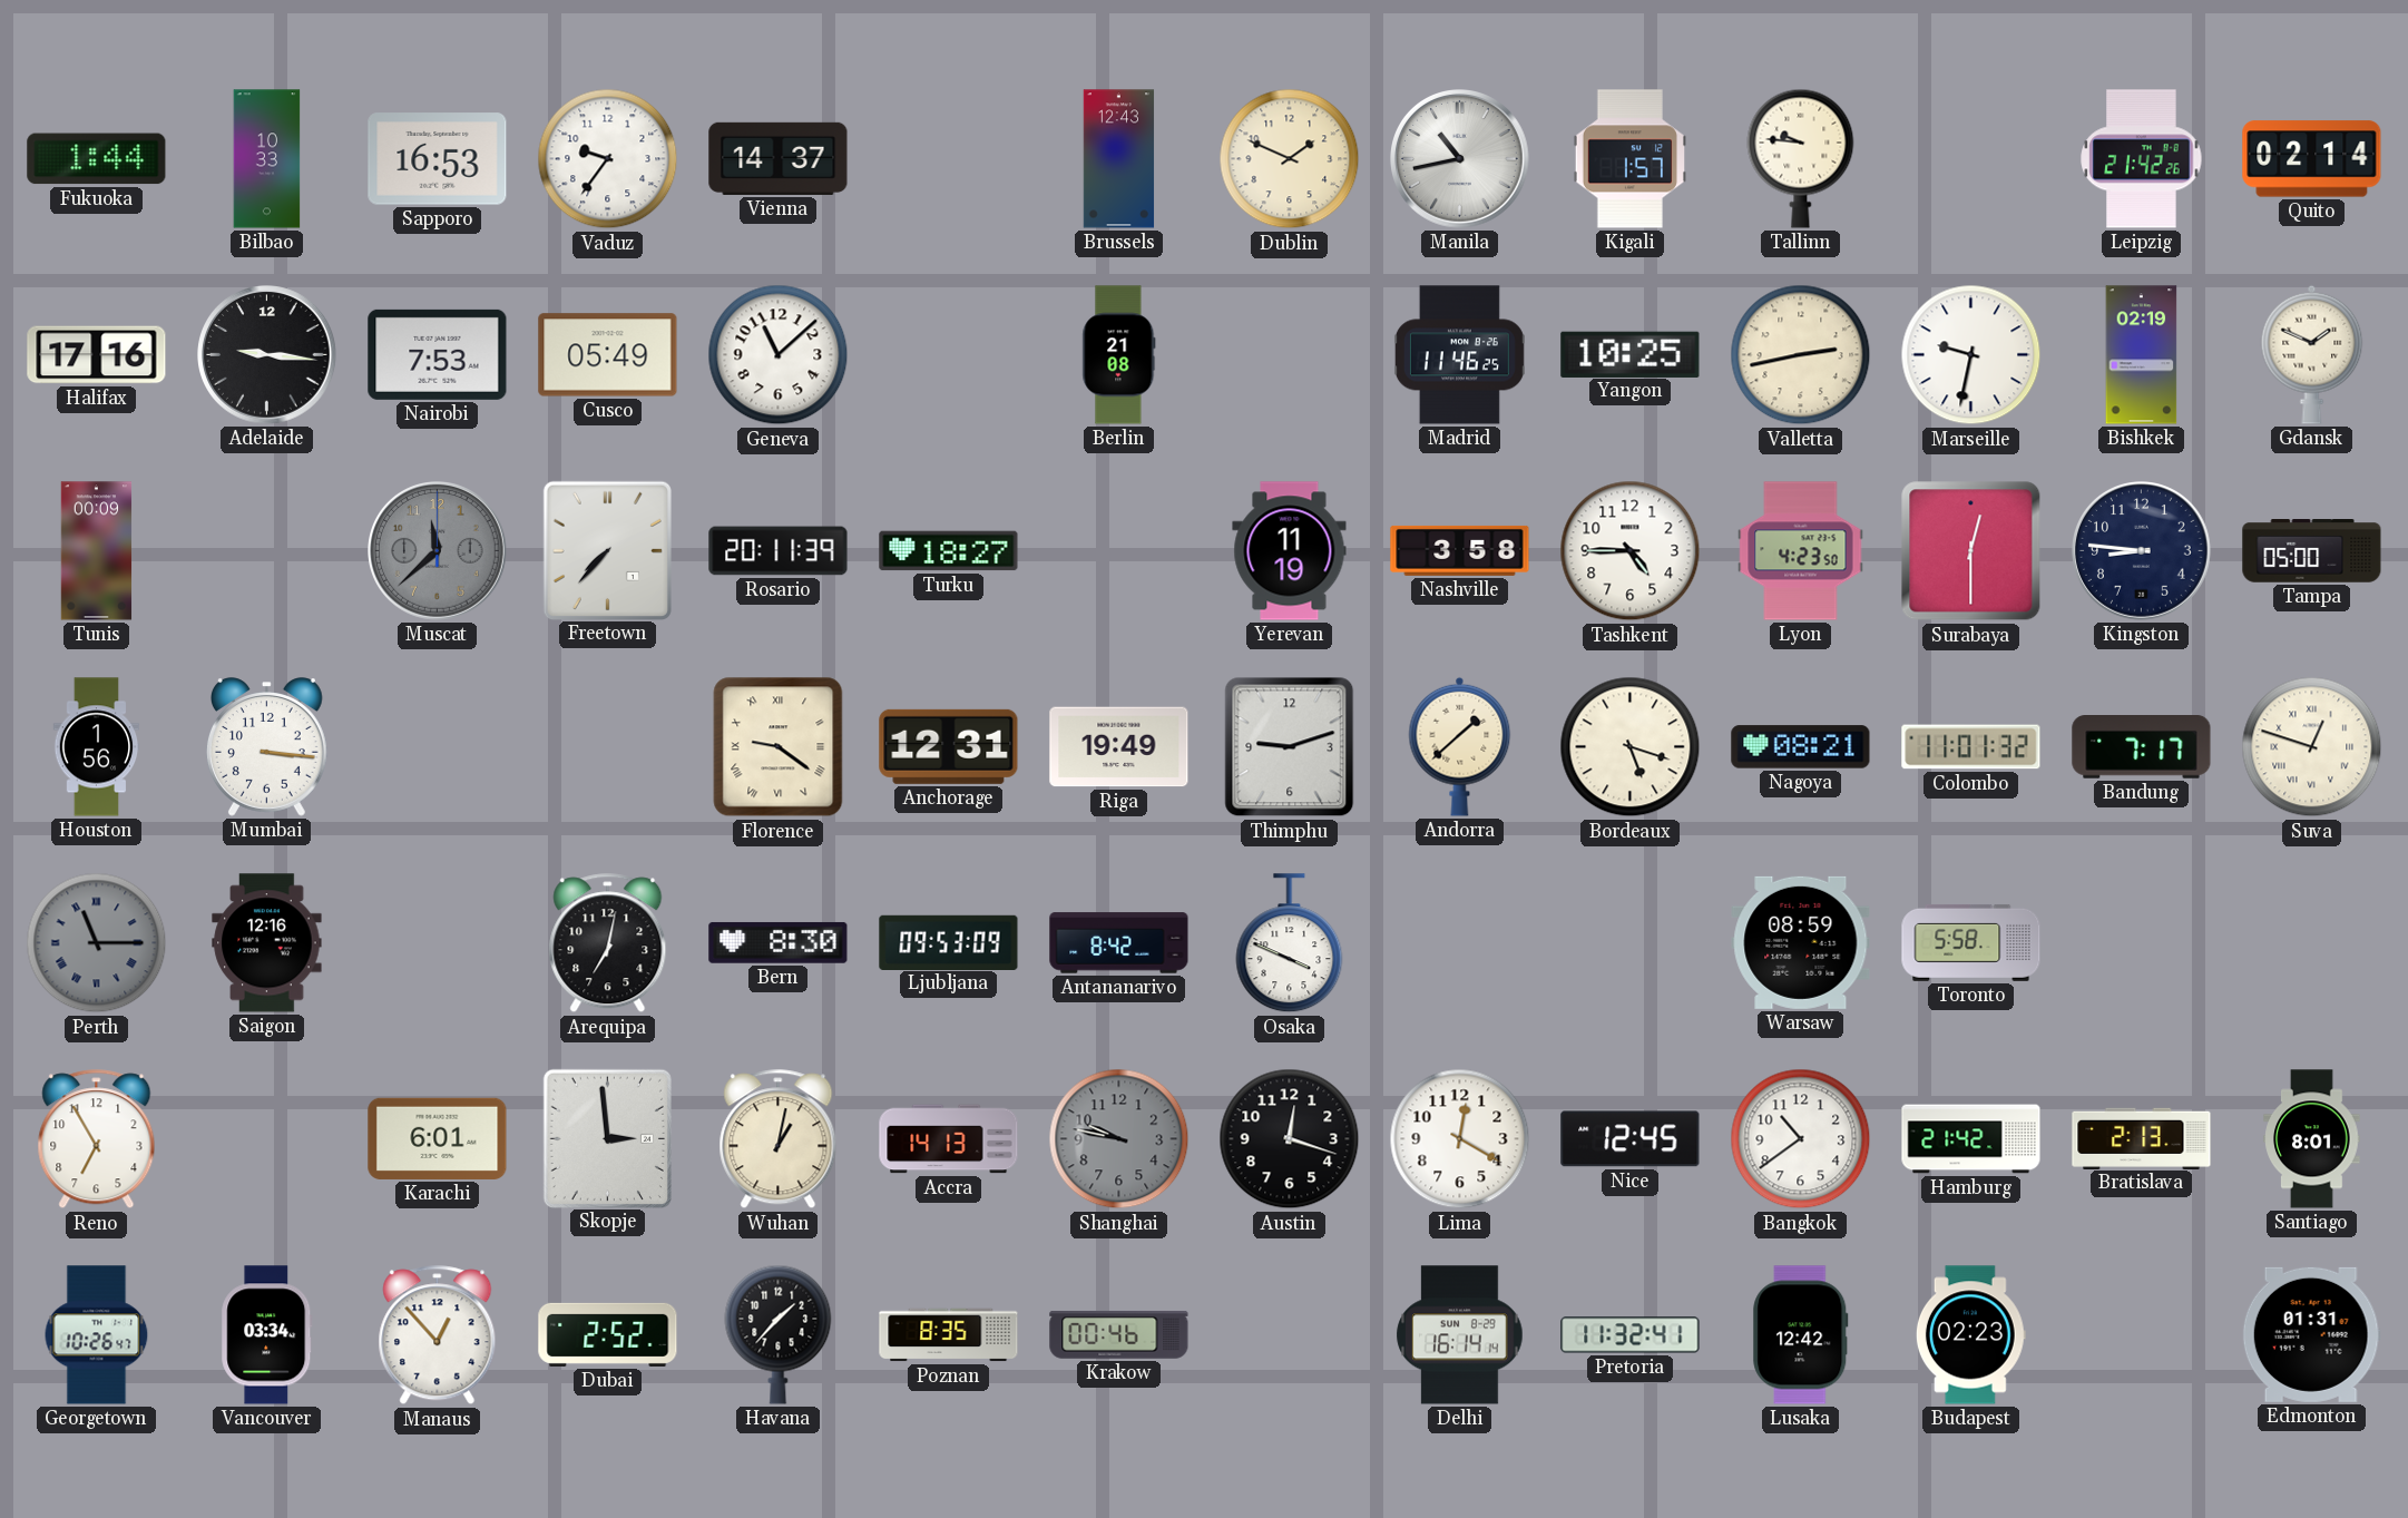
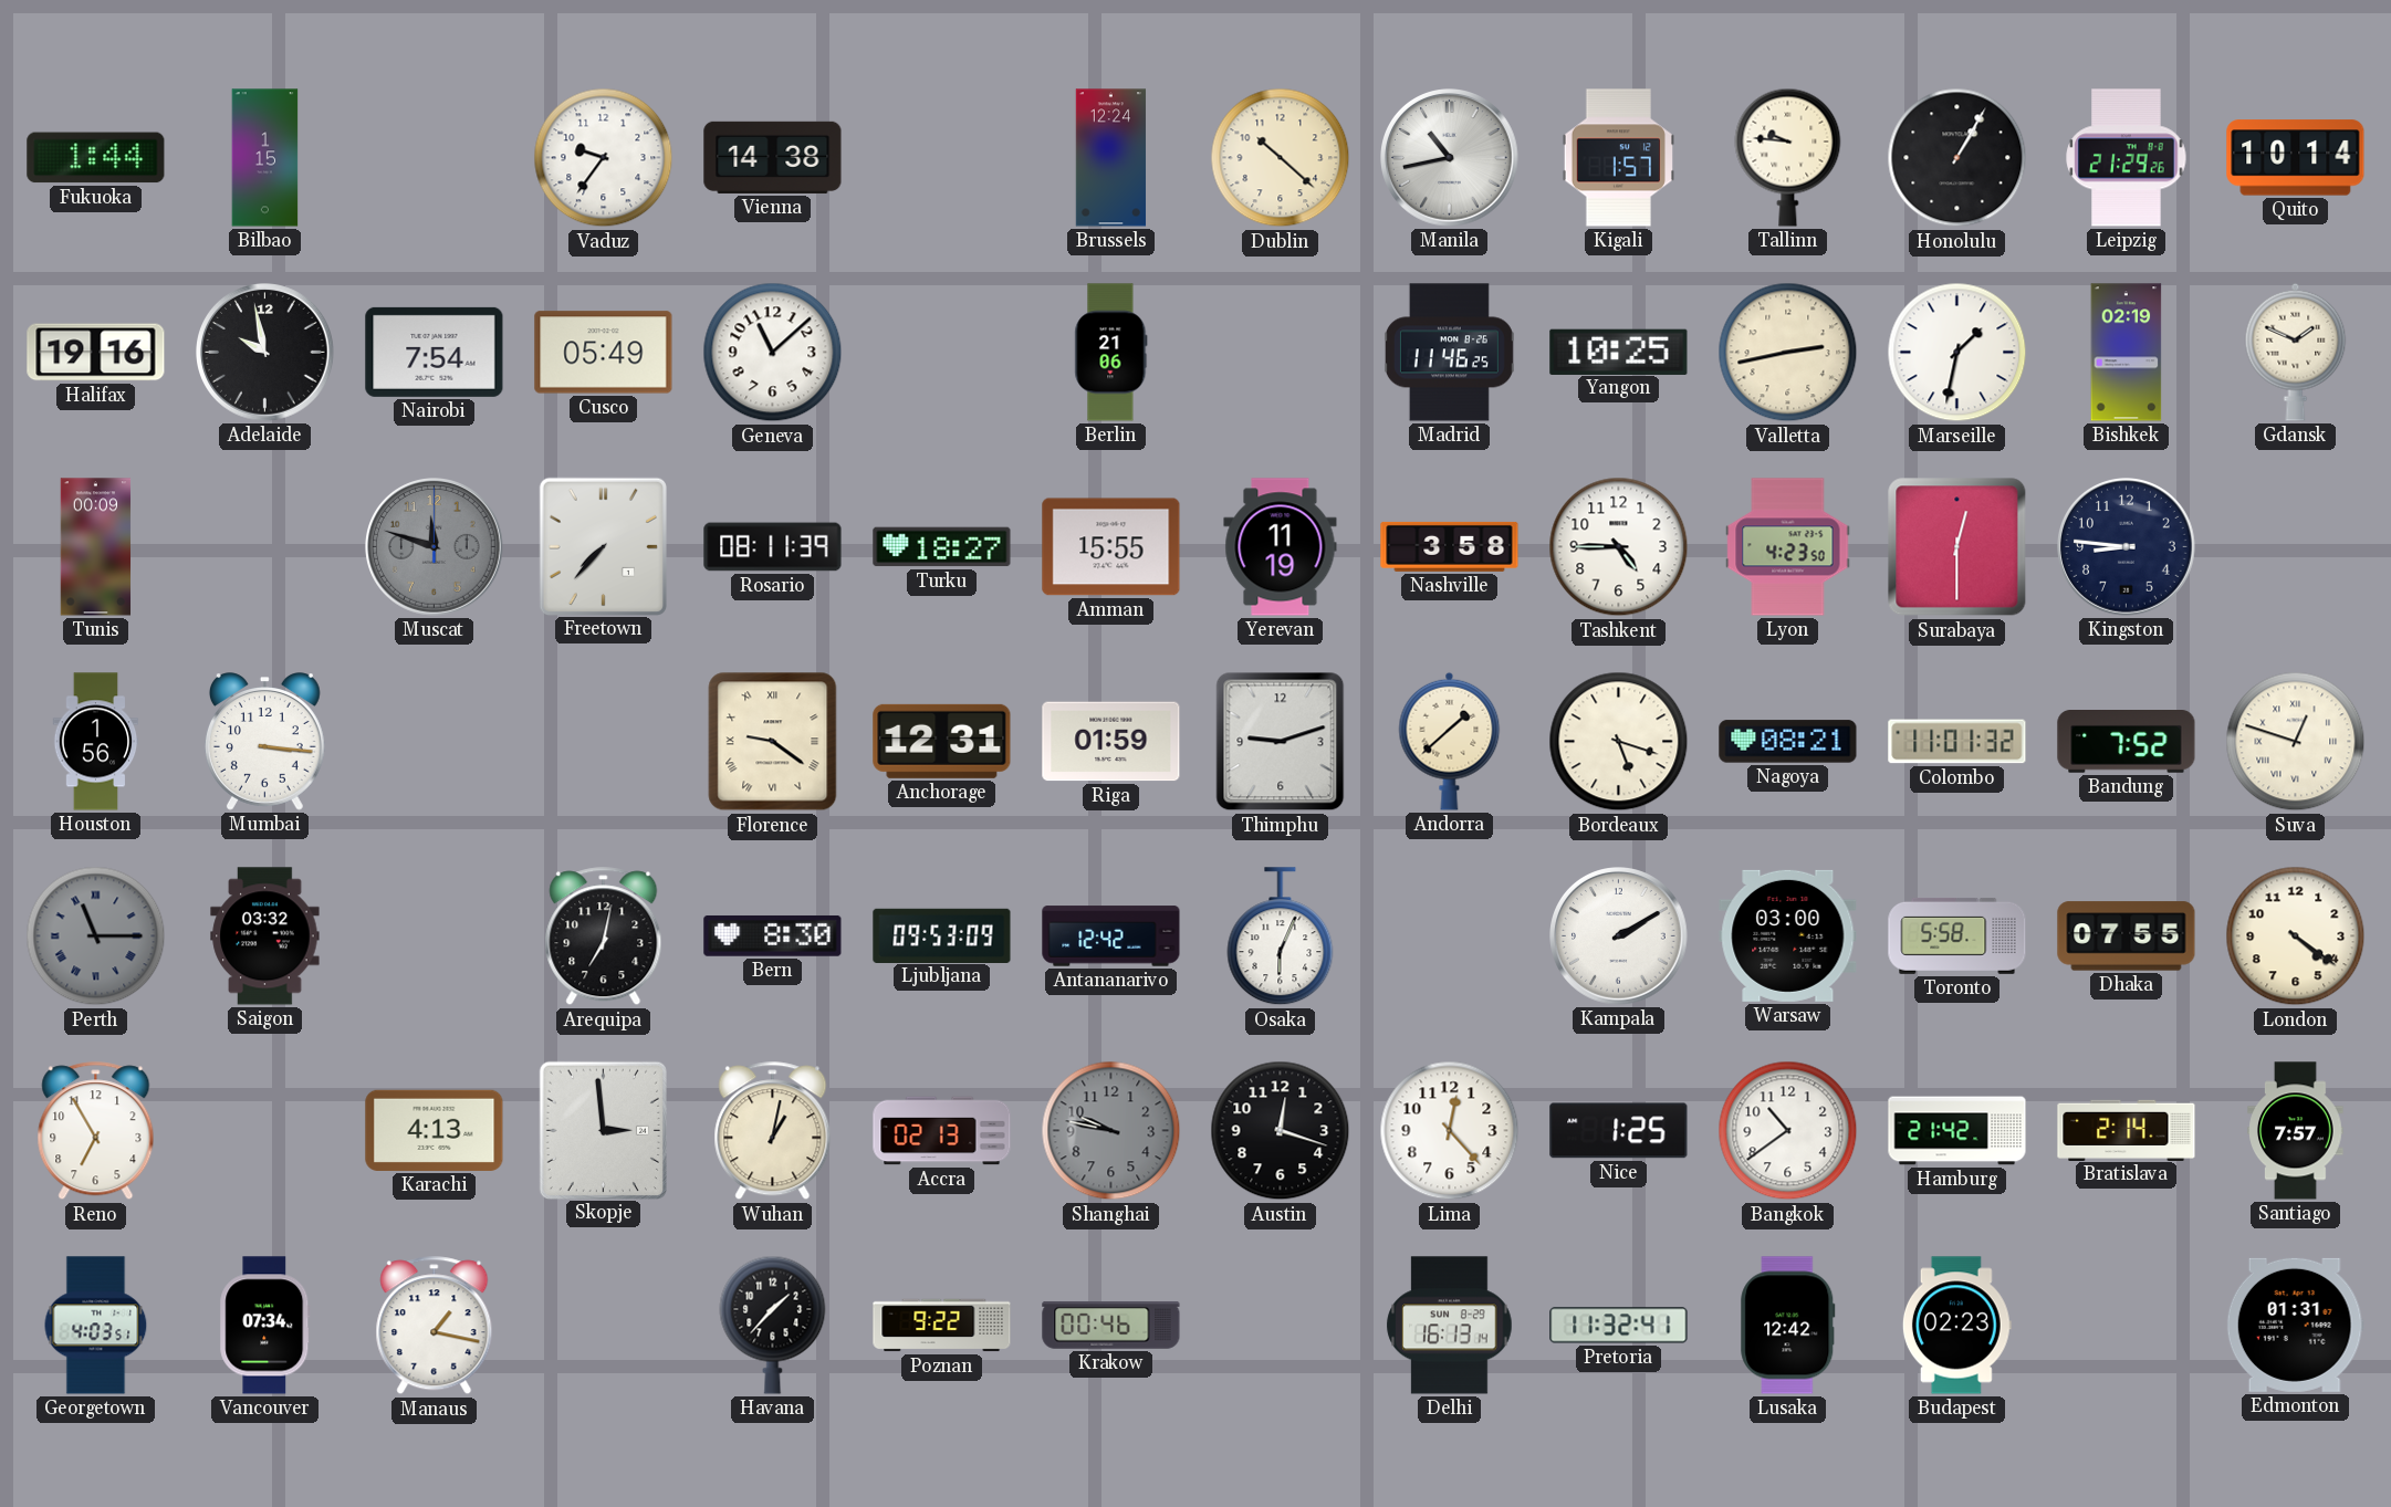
Bilbao: 10:33 -> 1:15 (265, 158)
Sapporo: 16:53 -> none (438, 159)
Vienna: 14:37 -> 14:38 (773, 157)
Brussels: 12:43 -> 12:24 (1111, 158)
Dublin: 1:49 -> 10:22 (1281, 158)
Honolulu: none -> 1:05 (1957, 158)
Leipzig: 21:42 -> 21:29 (2127, 158)
Quito: 02:14 -> 10:14 (2296, 158)
Halifax: 17:16 -> 19:16 (96, 353)
Adelaide: 9:16 -> 9:58 (265, 353)
Nairobi: 7:53 -> 7:54 (435, 352)
Berlin: 21:08 -> 21:06 (1111, 353)
Marseille: 9:32 -> 1:32 (1957, 353)
Muscat: 11:38 -> 11:48 (435, 547)
Rosario: 20:11 -> 08:11 (773, 547)
Amman: none -> 15:55 (1111, 547)
Tampa: 05:00 -> none (2312, 551)
Riga: 19:49 -> 01:59 (1111, 742)
Bandung: 7:17 -> 7:52 (2127, 742)
Saigon: 12:16 -> 03:32 (265, 936)
Antananarivo: 8:42 -> 12:42 (1111, 936)
Osaka: 3:49 -> 6:04 (1281, 936)
Kampala: none -> 2:10 (1619, 936)
Warsaw: 08:59 -> 03:00 (1788, 935)
Dhaka: none -> 07:55 (2127, 936)
London: none -> 4:21 (2296, 936)
Karachi: 6:01 -> 4:13 (435, 1130)
Accra: 14:13 -> 02:13 (942, 1131)
Lima: 12:20 -> 12:23 (1450, 1131)
Nice: 12:45 -> 1:25 (1619, 1131)
Bratislava: 2:13 -> 2:14 (2127, 1130)
Santiago: 8:01 -> 7:57 (2296, 1131)
Georgetown: 10:26 -> 4:03 (96, 1326)
Vancouver: 03:34 -> 07:34 (265, 1326)
Manaus: 12:53 -> 1:17 (435, 1326)
Dubai: 2:52 -> none (608, 1334)
Poznan: 8:35 -> 9:22 (942, 1326)
Delhi: 16:14 -> 16:13 (1450, 1326)
